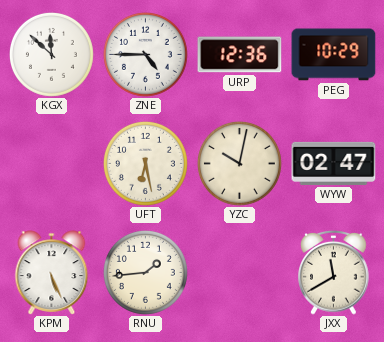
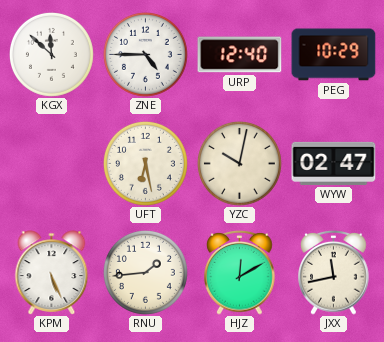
URP: 12:36 -> 12:40 (240, 55)
HJZ: none -> 12:10 (240, 272)
JXX: 11:40 -> 11:43 (334, 272)
